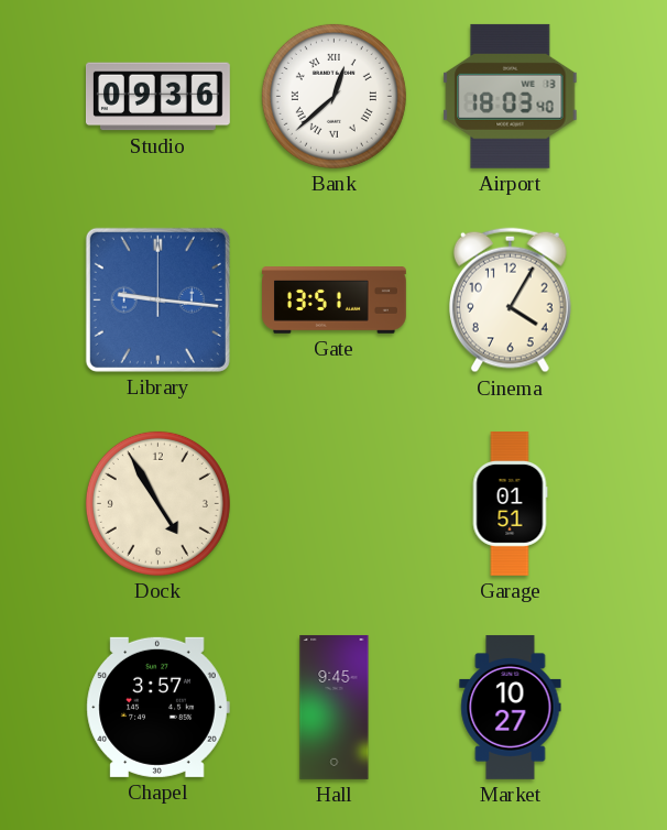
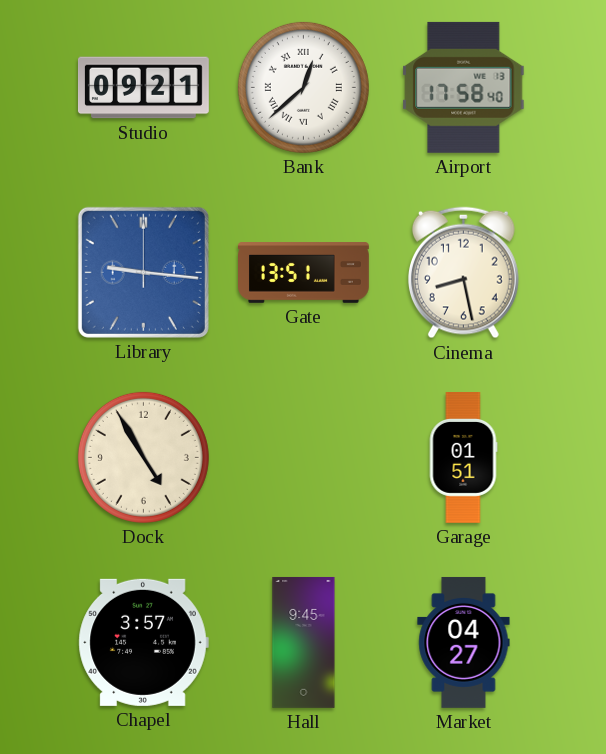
Studio: 09:36 -> 09:21 (143, 88)
Airport: 18:03 -> 17:58 (464, 87)
Cinema: 4:05 -> 8:28 (463, 273)
Market: 10:27 -> 04:27 (464, 642)
